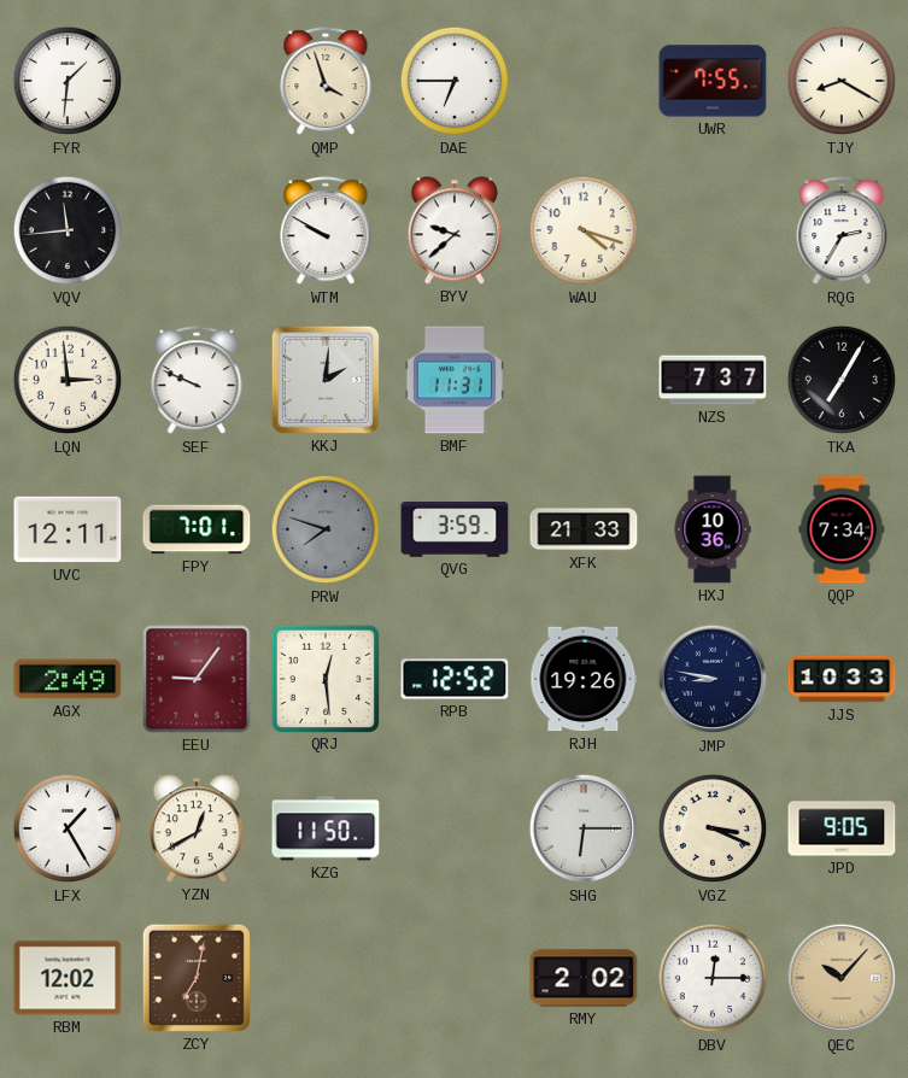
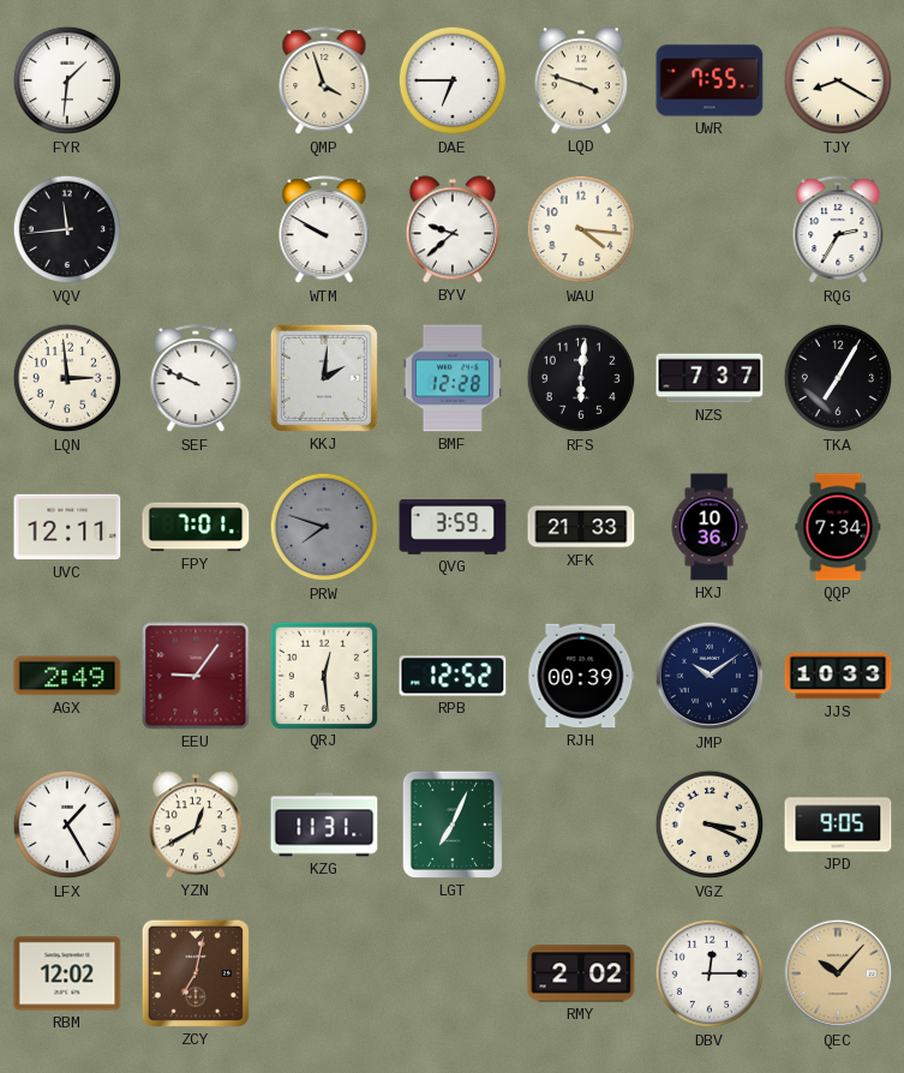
LQD: none -> 3:48 (581, 80)
WAU: 4:18 -> 4:16 (581, 229)
BMF: 11:31 -> 12:28 (453, 378)
RFS: none -> 6:01 (581, 378)
RJH: 19:26 -> 00:39 (581, 676)
JMP: 8:47 -> 10:09 (710, 676)
KZG: 11:50 -> 11:31 (324, 825)
LGT: none -> 7:04 (453, 825)
SHG: 6:15 -> none (584, 828)
